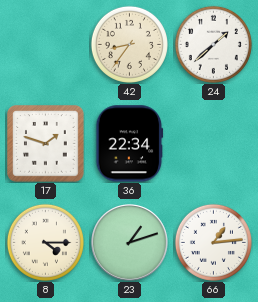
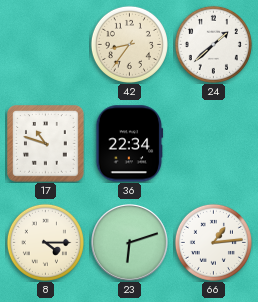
17: 1:48 -> 10:48 (46, 144)
23: 1:12 -> 6:12 (130, 243)
